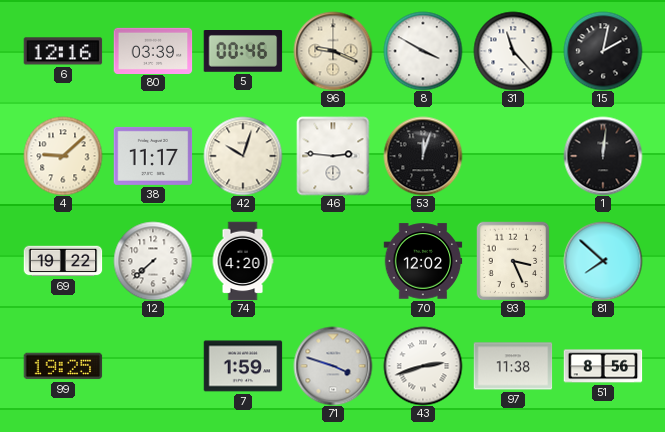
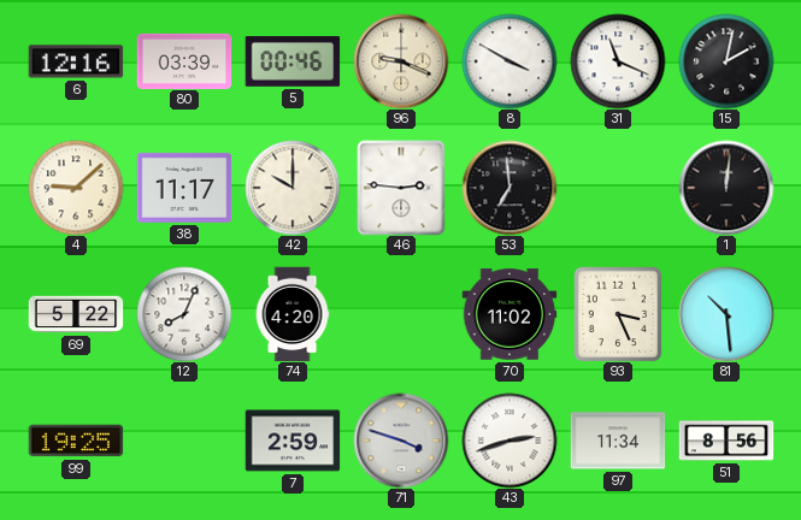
31: 11:23 -> 11:19 (618, 61)
42: 10:03 -> 10:00 (293, 188)
53: 12:03 -> 6:59 (510, 188)
69: 19:22 -> 5:22 (76, 314)
12: 7:38 -> 8:04 (184, 314)
70: 12:02 -> 11:02 (510, 314)
81: 7:52 -> 10:29 (726, 314)
7: 1:59 -> 2:59 (293, 441)
97: 11:38 -> 11:34 (618, 441)
